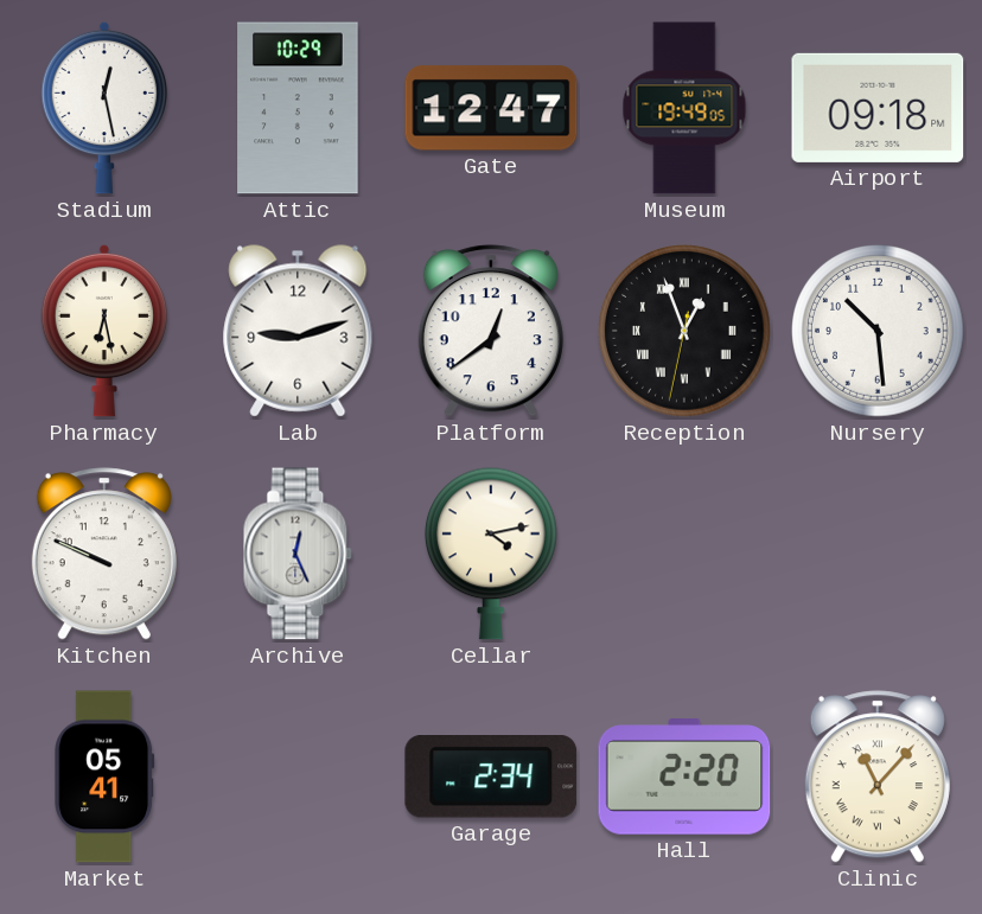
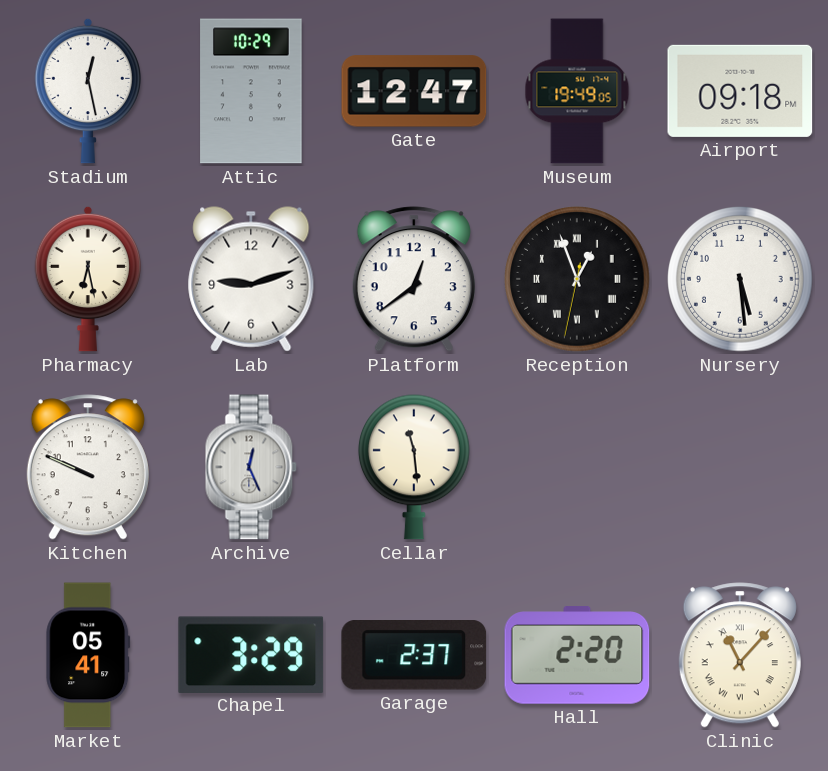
Nursery: 10:29 -> 5:29 (741, 280)
Cellar: 4:13 -> 11:29 (414, 467)
Chapel: none -> 3:29 (251, 654)
Garage: 2:34 -> 2:37 (414, 655)
